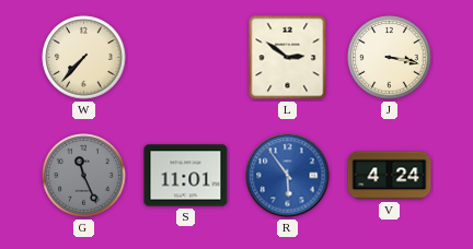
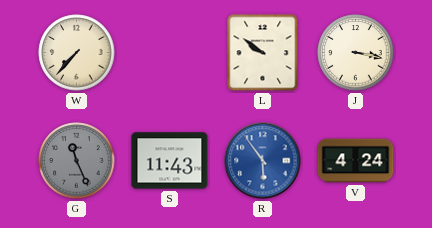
L: 2:51 -> 9:51 (263, 53)
S: 11:01 -> 11:43 (170, 161)
